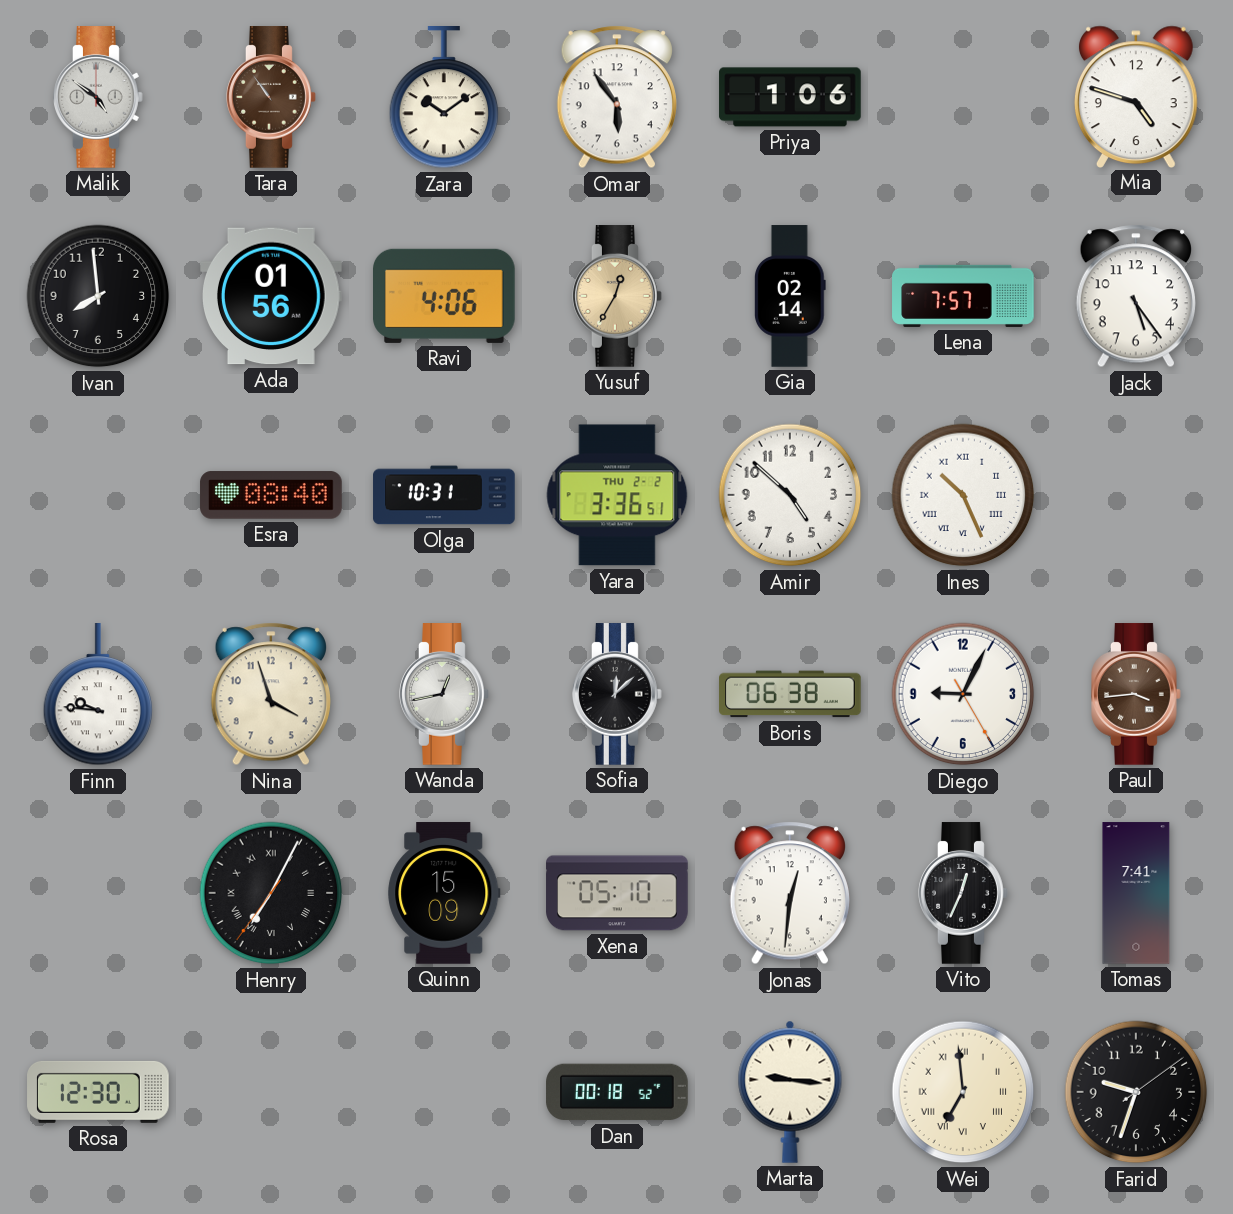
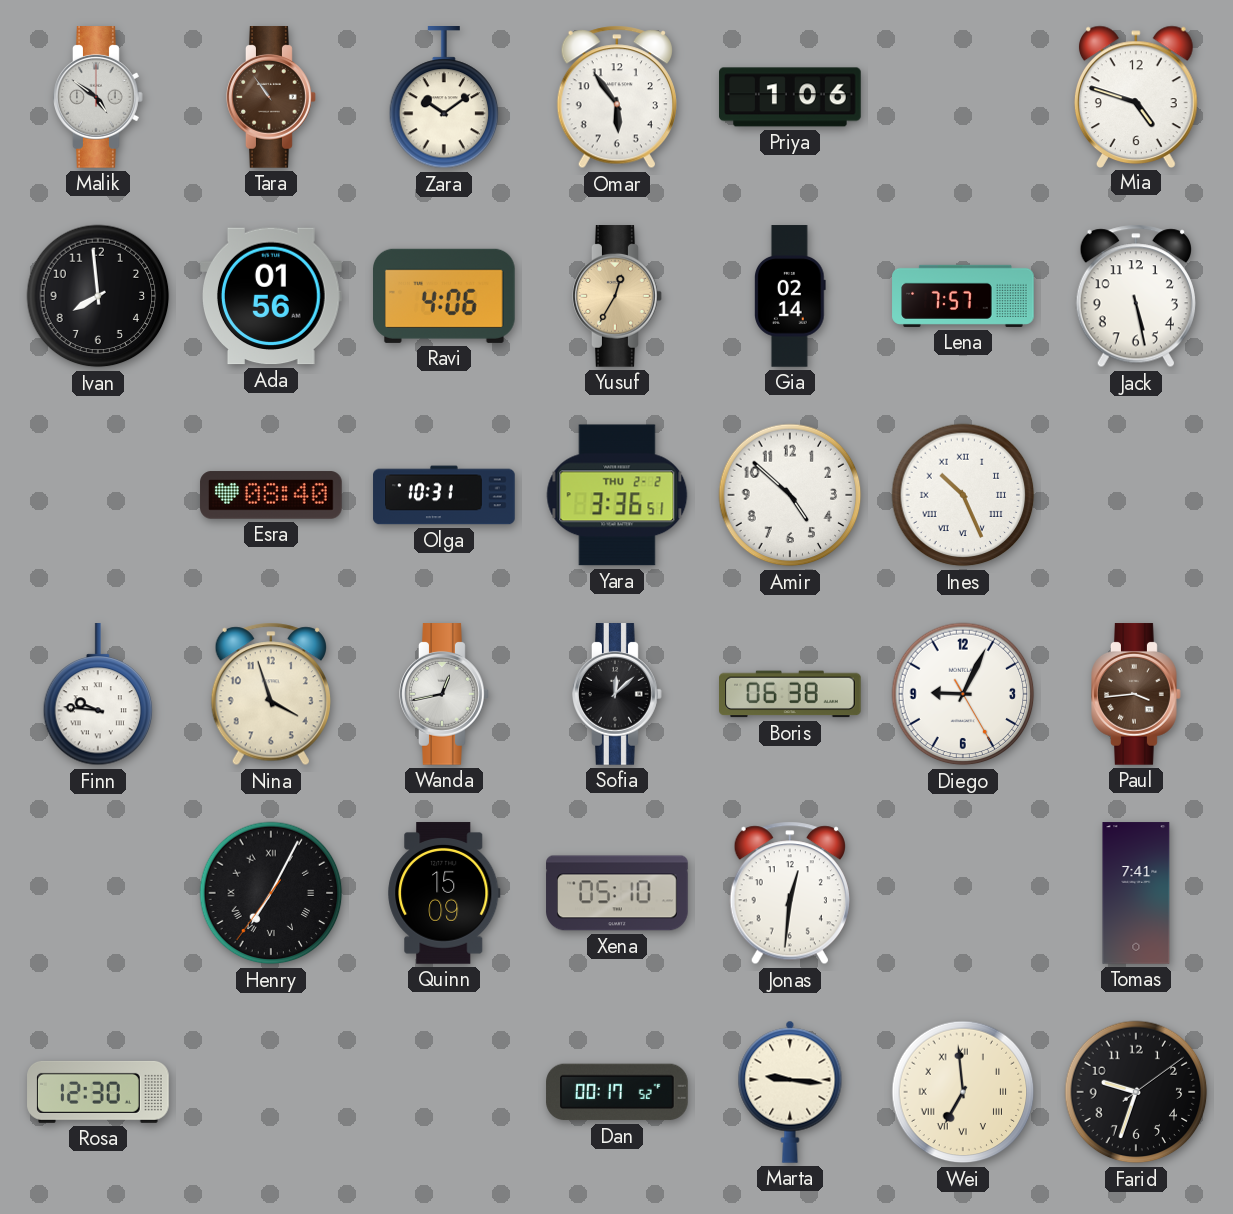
Jack: 5:24 -> 5:28 (1136, 296)
Vito: 12:34 -> none (963, 893)
Dan: 00:18 -> 00:17 (617, 1092)
